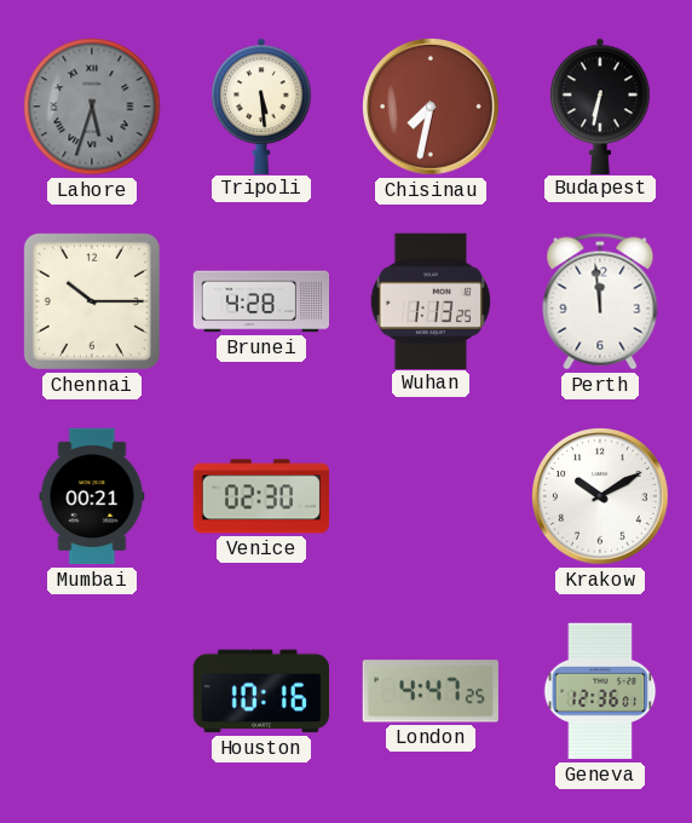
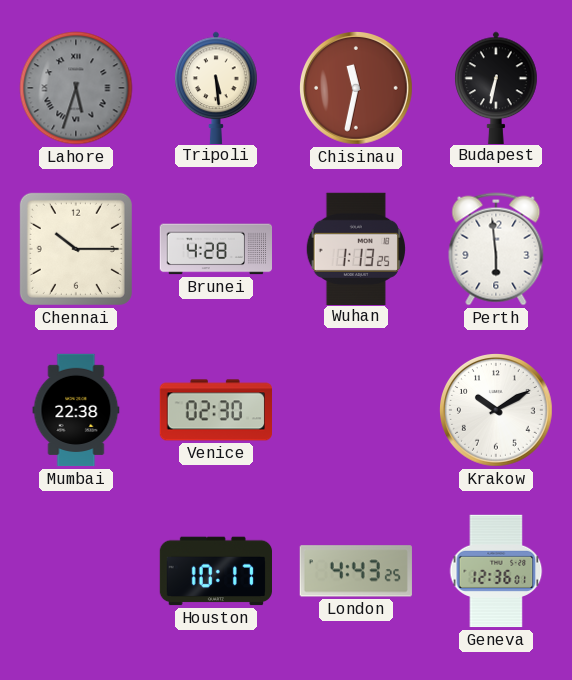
Chisinau: 7:32 -> 11:32 (357, 89)
Perth: 11:59 -> 5:59 (496, 249)
Mumbai: 00:21 -> 22:38 (76, 410)
Houston: 10:16 -> 10:17 (215, 571)
London: 4:47 -> 4:43 (356, 571)
